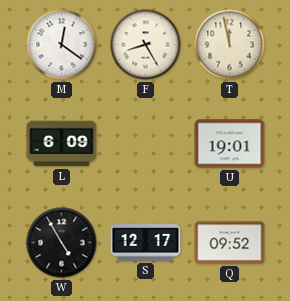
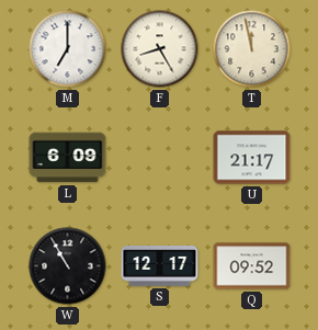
M: 12:21 -> 7:00 (68, 49)
U: 19:01 -> 21:17 (252, 158)
W: 4:55 -> 10:55 (68, 266)
